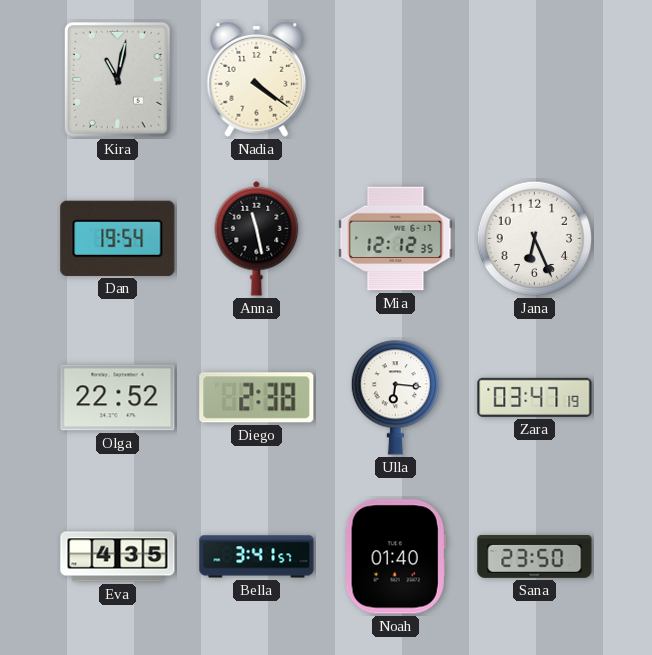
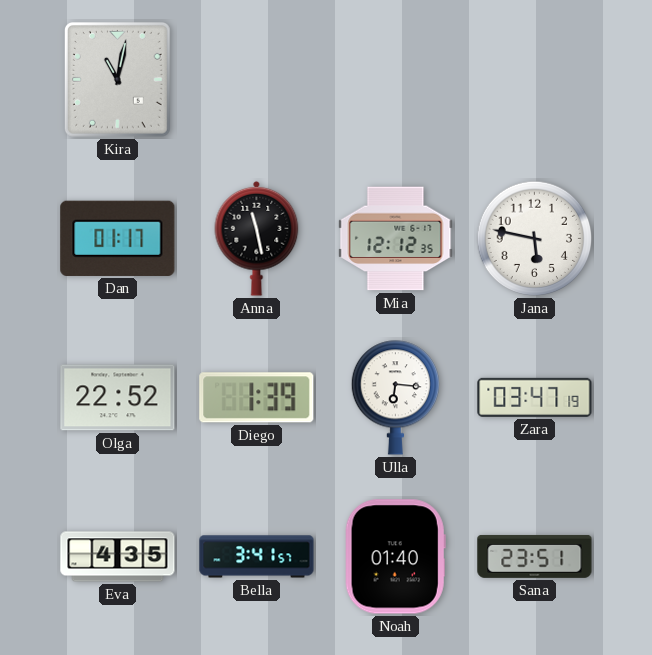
Nadia: 4:21 -> none (257, 80)
Dan: 19:54 -> 01:17 (118, 238)
Jana: 6:26 -> 5:47 (535, 239)
Diego: 2:38 -> 1:39 (257, 398)
Sana: 23:50 -> 23:51 (535, 556)
